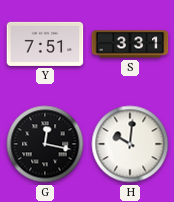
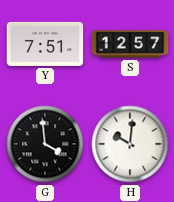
S: 3:31 -> 12:57 (130, 44)
G: 12:17 -> 3:59 (45, 144)
